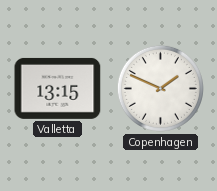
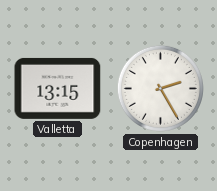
Copenhagen: 1:49 -> 2:25 (160, 88)
